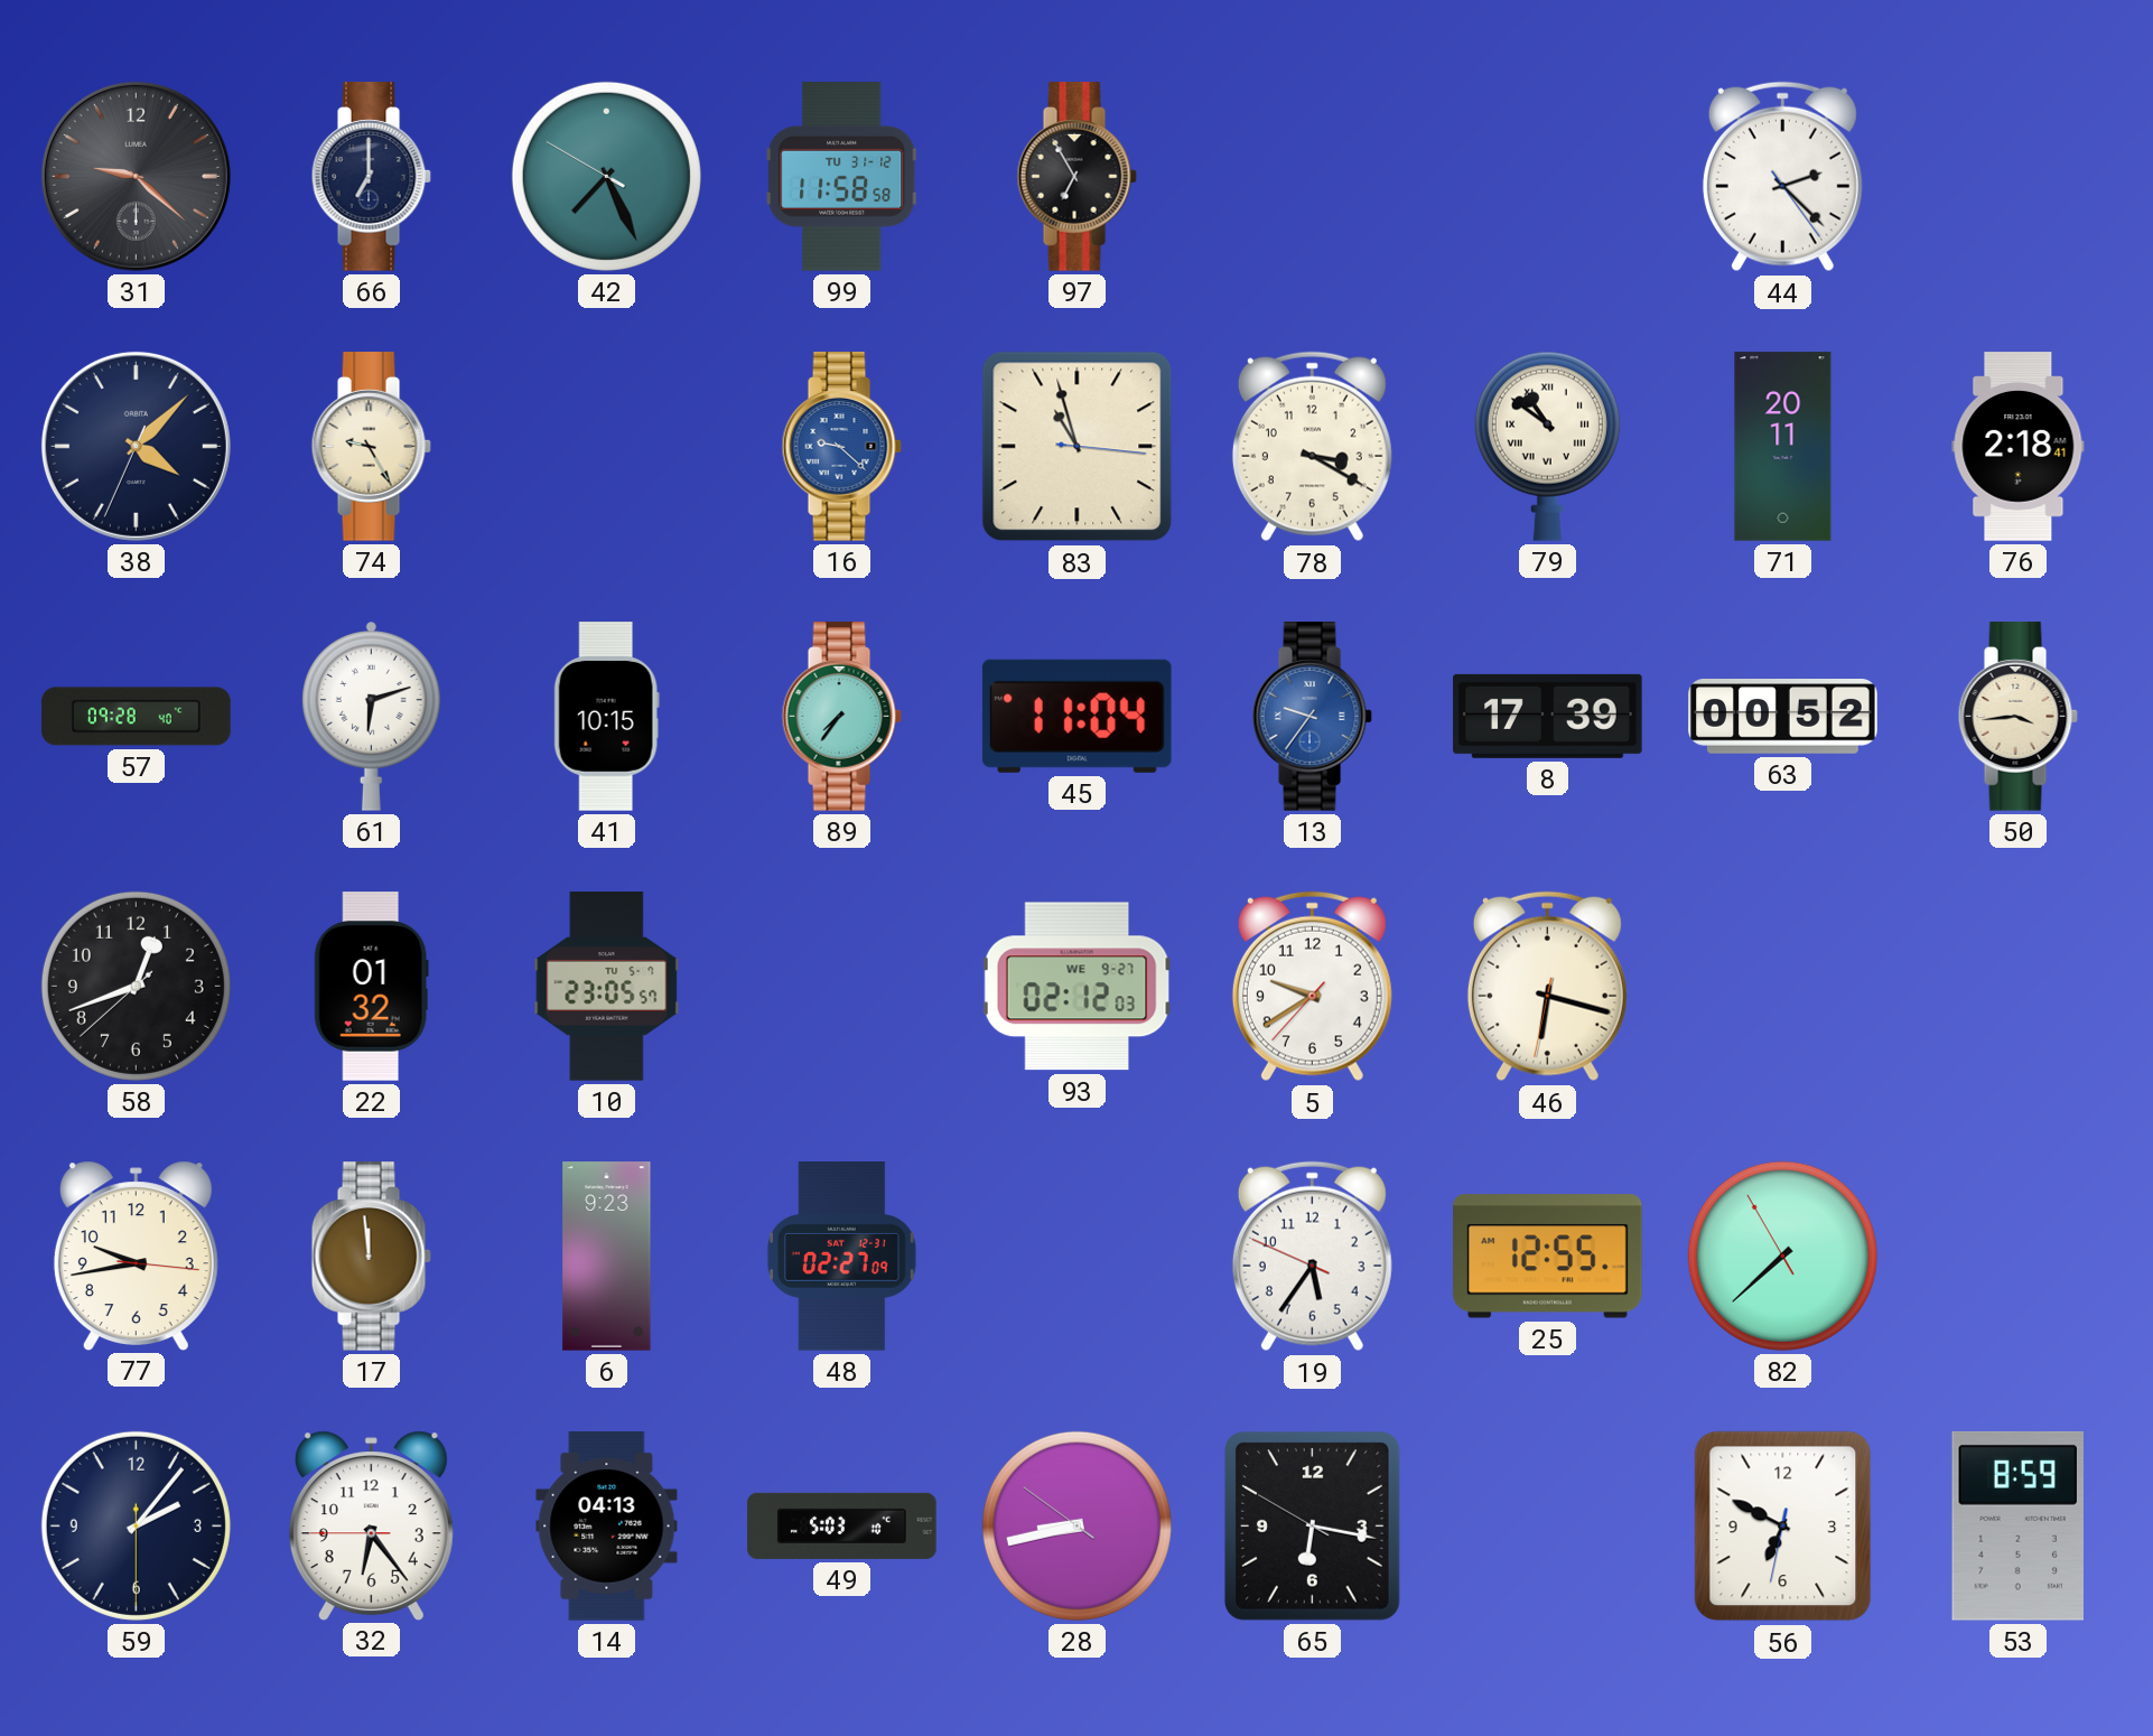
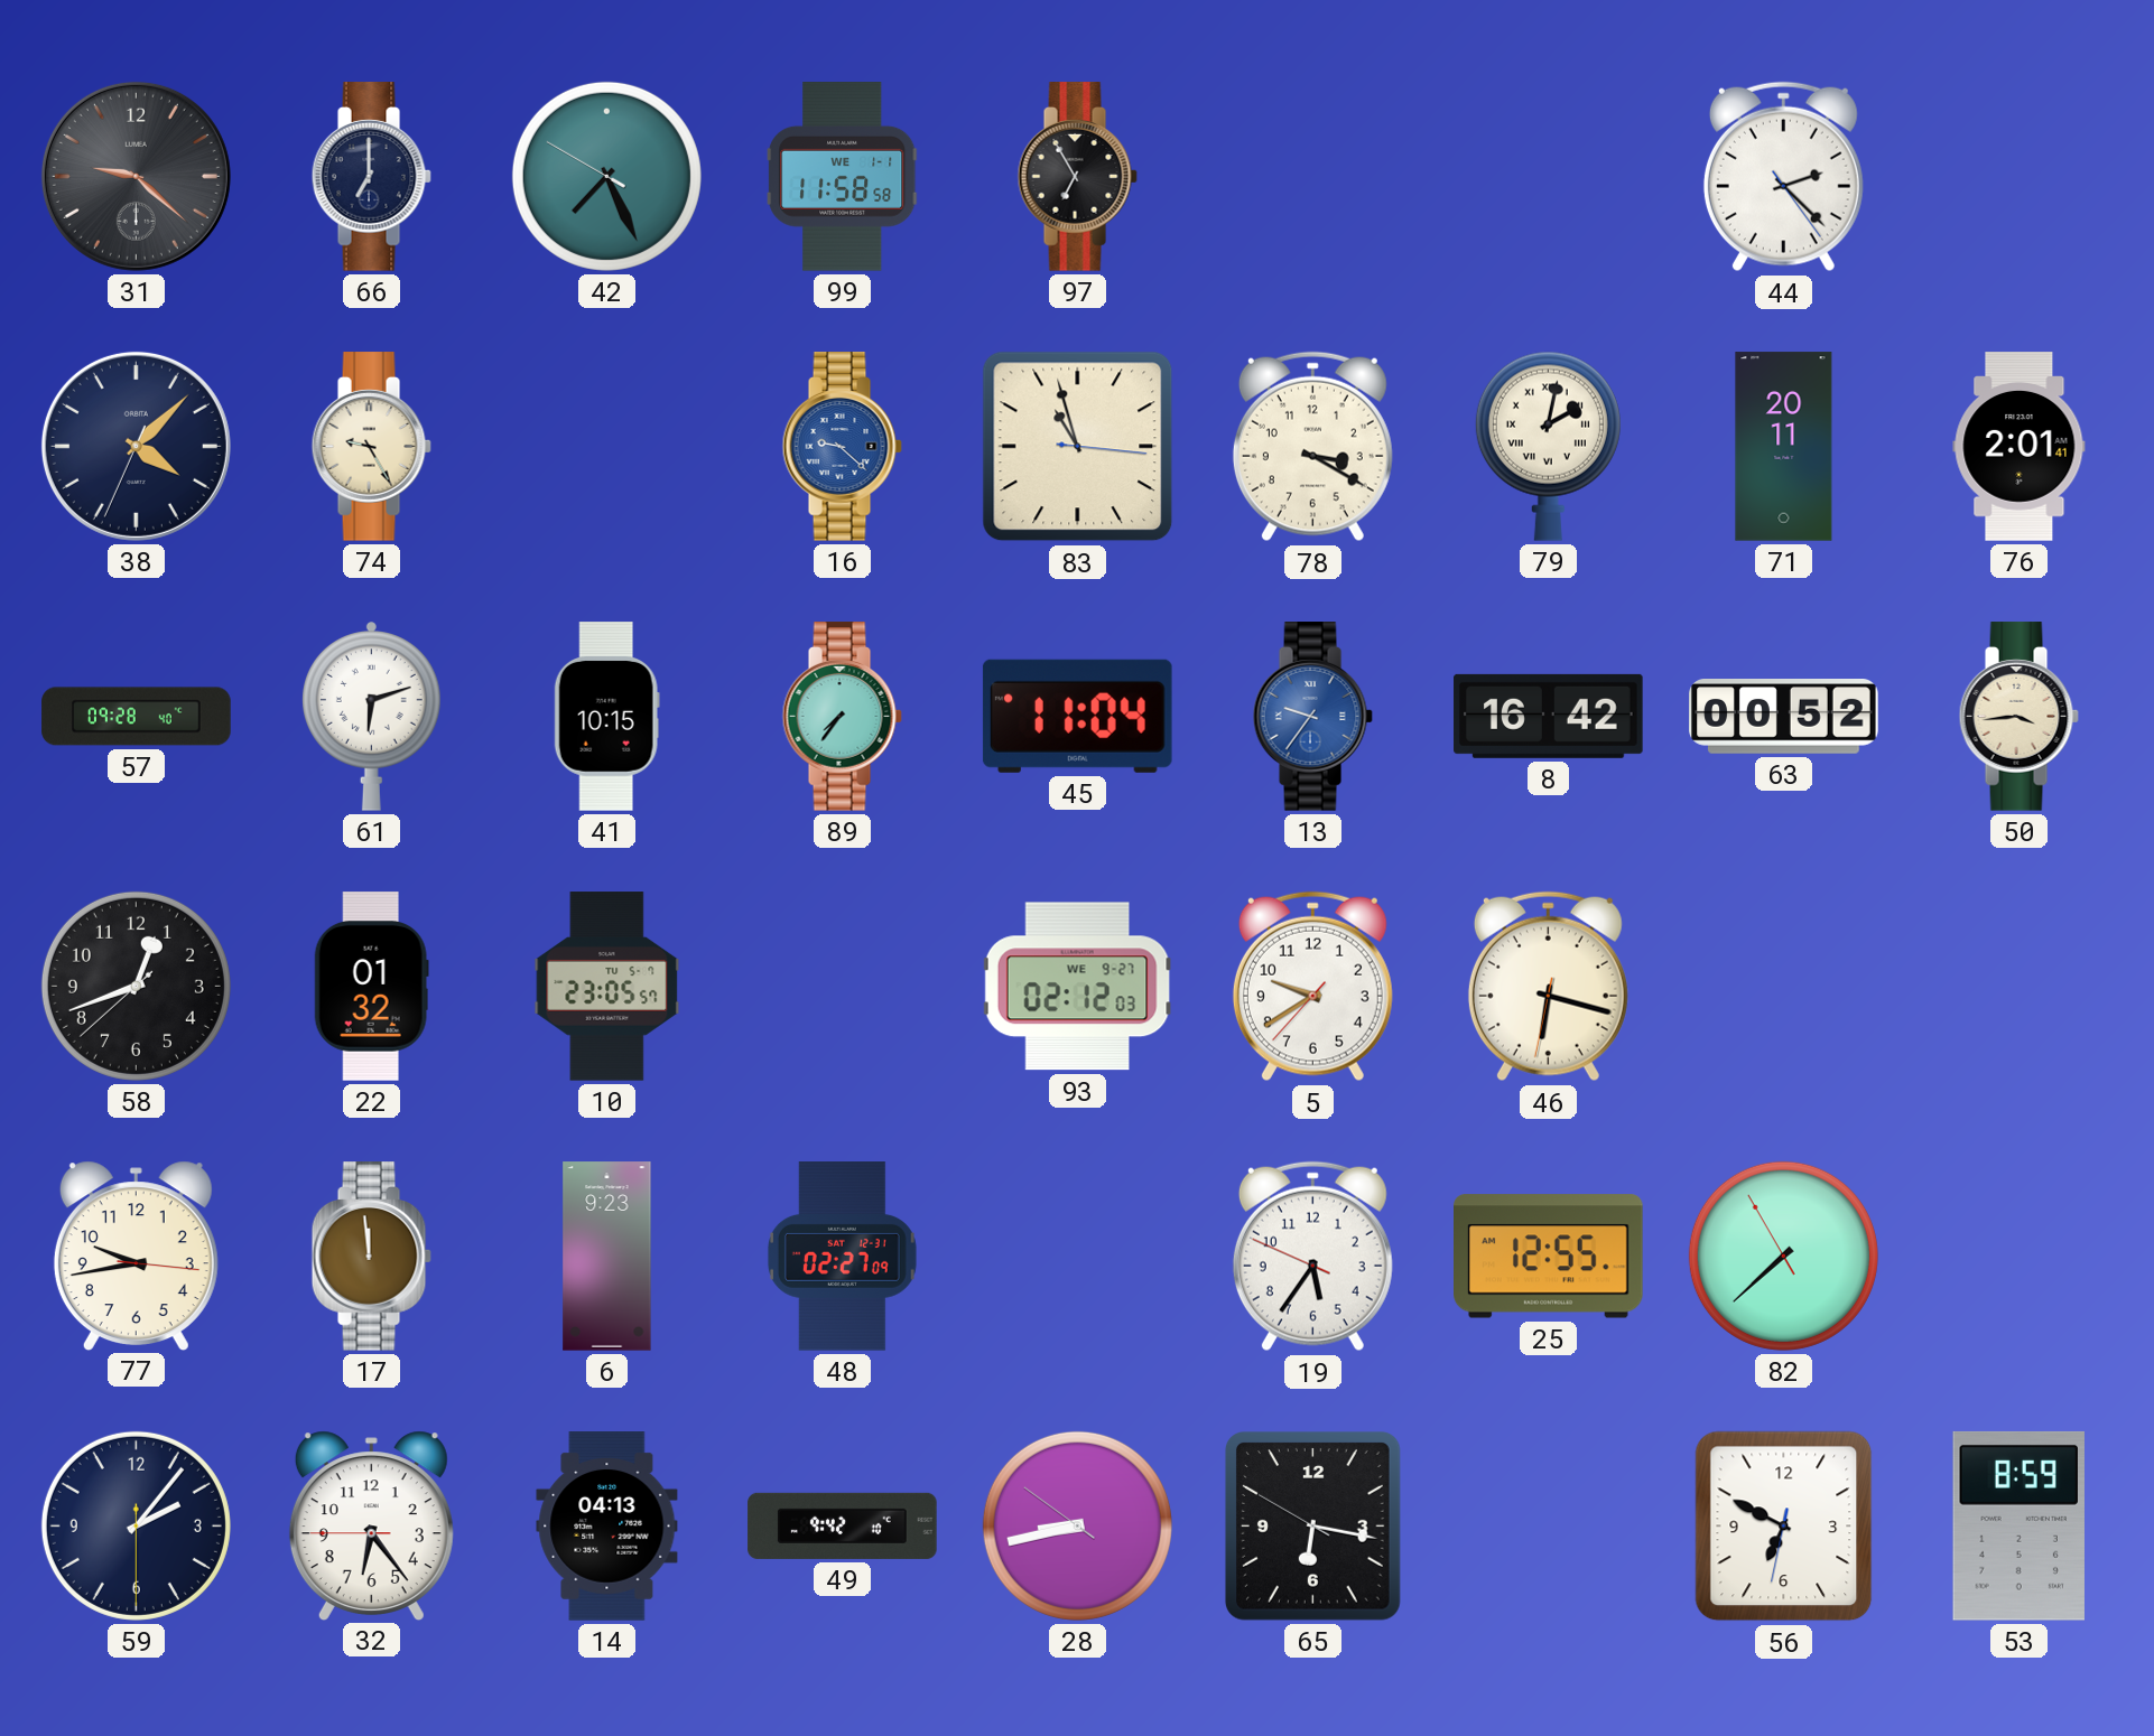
99 date: TU 31-12 -> WE 1-1 (843, 177)
79: 10:51 -> 2:02 (1548, 446)
76: 2:18 -> 2:01 (2020, 447)
8: 17:39 -> 16:42 (1549, 716)
49: 5:03 -> 9:42 (843, 1525)
